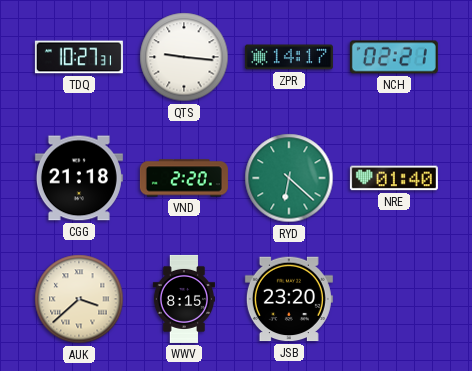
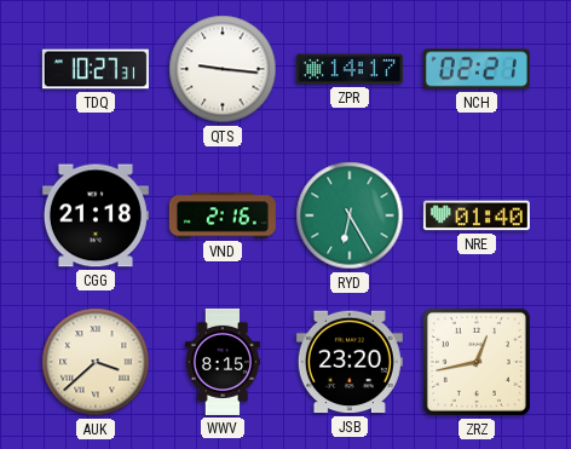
VND: 2:20 -> 2:16 (223, 215)
RYD: 6:22 -> 6:25 (350, 215)
ZRZ: none -> 12:43 (477, 362)
